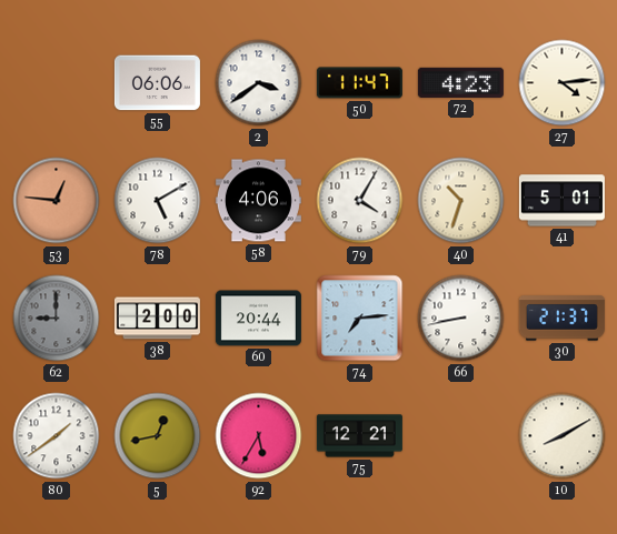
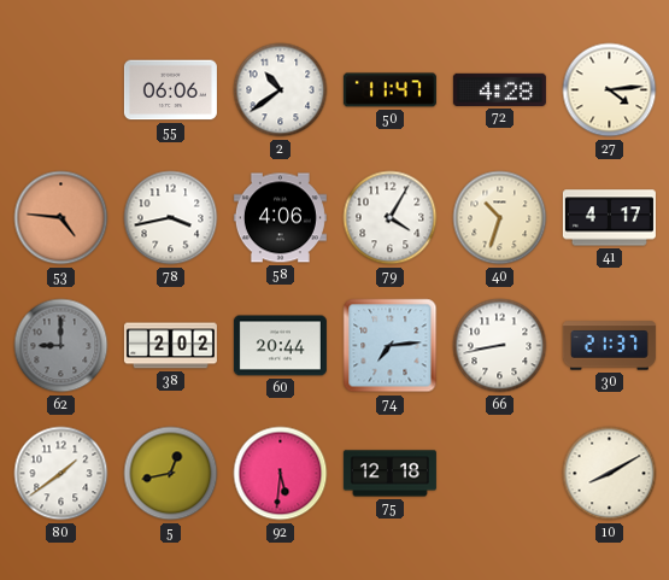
2: 3:39 -> 10:39 (281, 90)
72: 4:23 -> 4:28 (499, 89)
53: 12:46 -> 4:46 (61, 218)
78: 5:10 -> 3:43 (171, 218)
41: 5:01 -> 4:17 (609, 218)
38: 2:00 -> 2:02 (170, 346)
92: 5:35 -> 5:31 (281, 474)
75: 12:21 -> 12:18 (389, 474)
